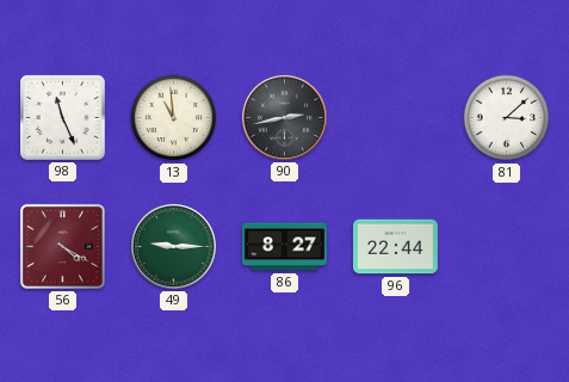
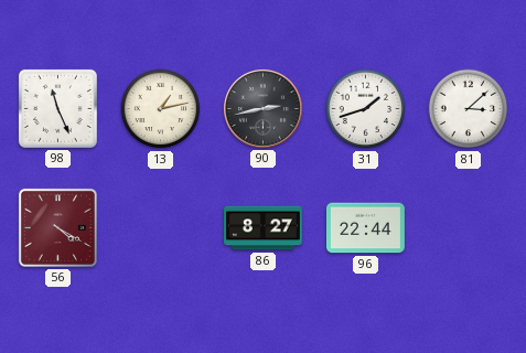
13: 10:59 -> 1:13 (161, 109)
31: none -> 1:42 (366, 109)
49: 9:15 -> none (173, 246)
